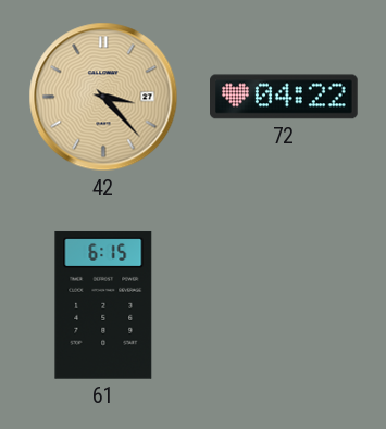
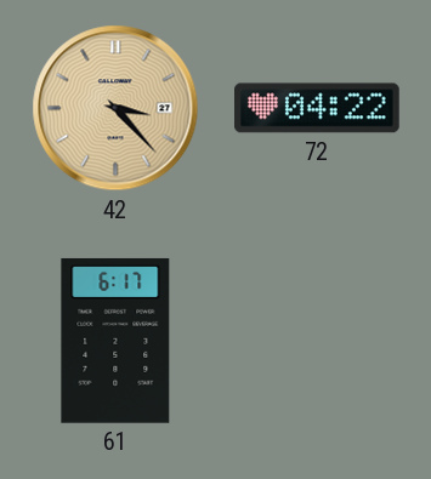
61: 6:15 -> 6:17 (115, 341)
